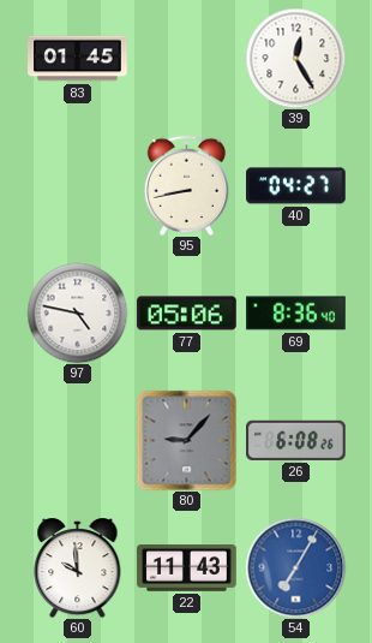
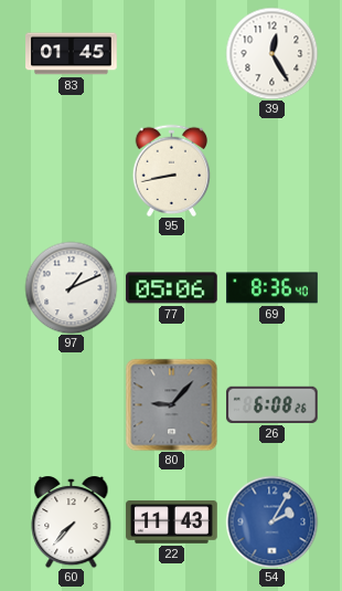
40: 04:27 -> none (296, 186)
97: 4:47 -> 1:11 (71, 287)
60: 9:59 -> 7:37 (72, 523)
54: 7:05 -> 2:05 (271, 521)
